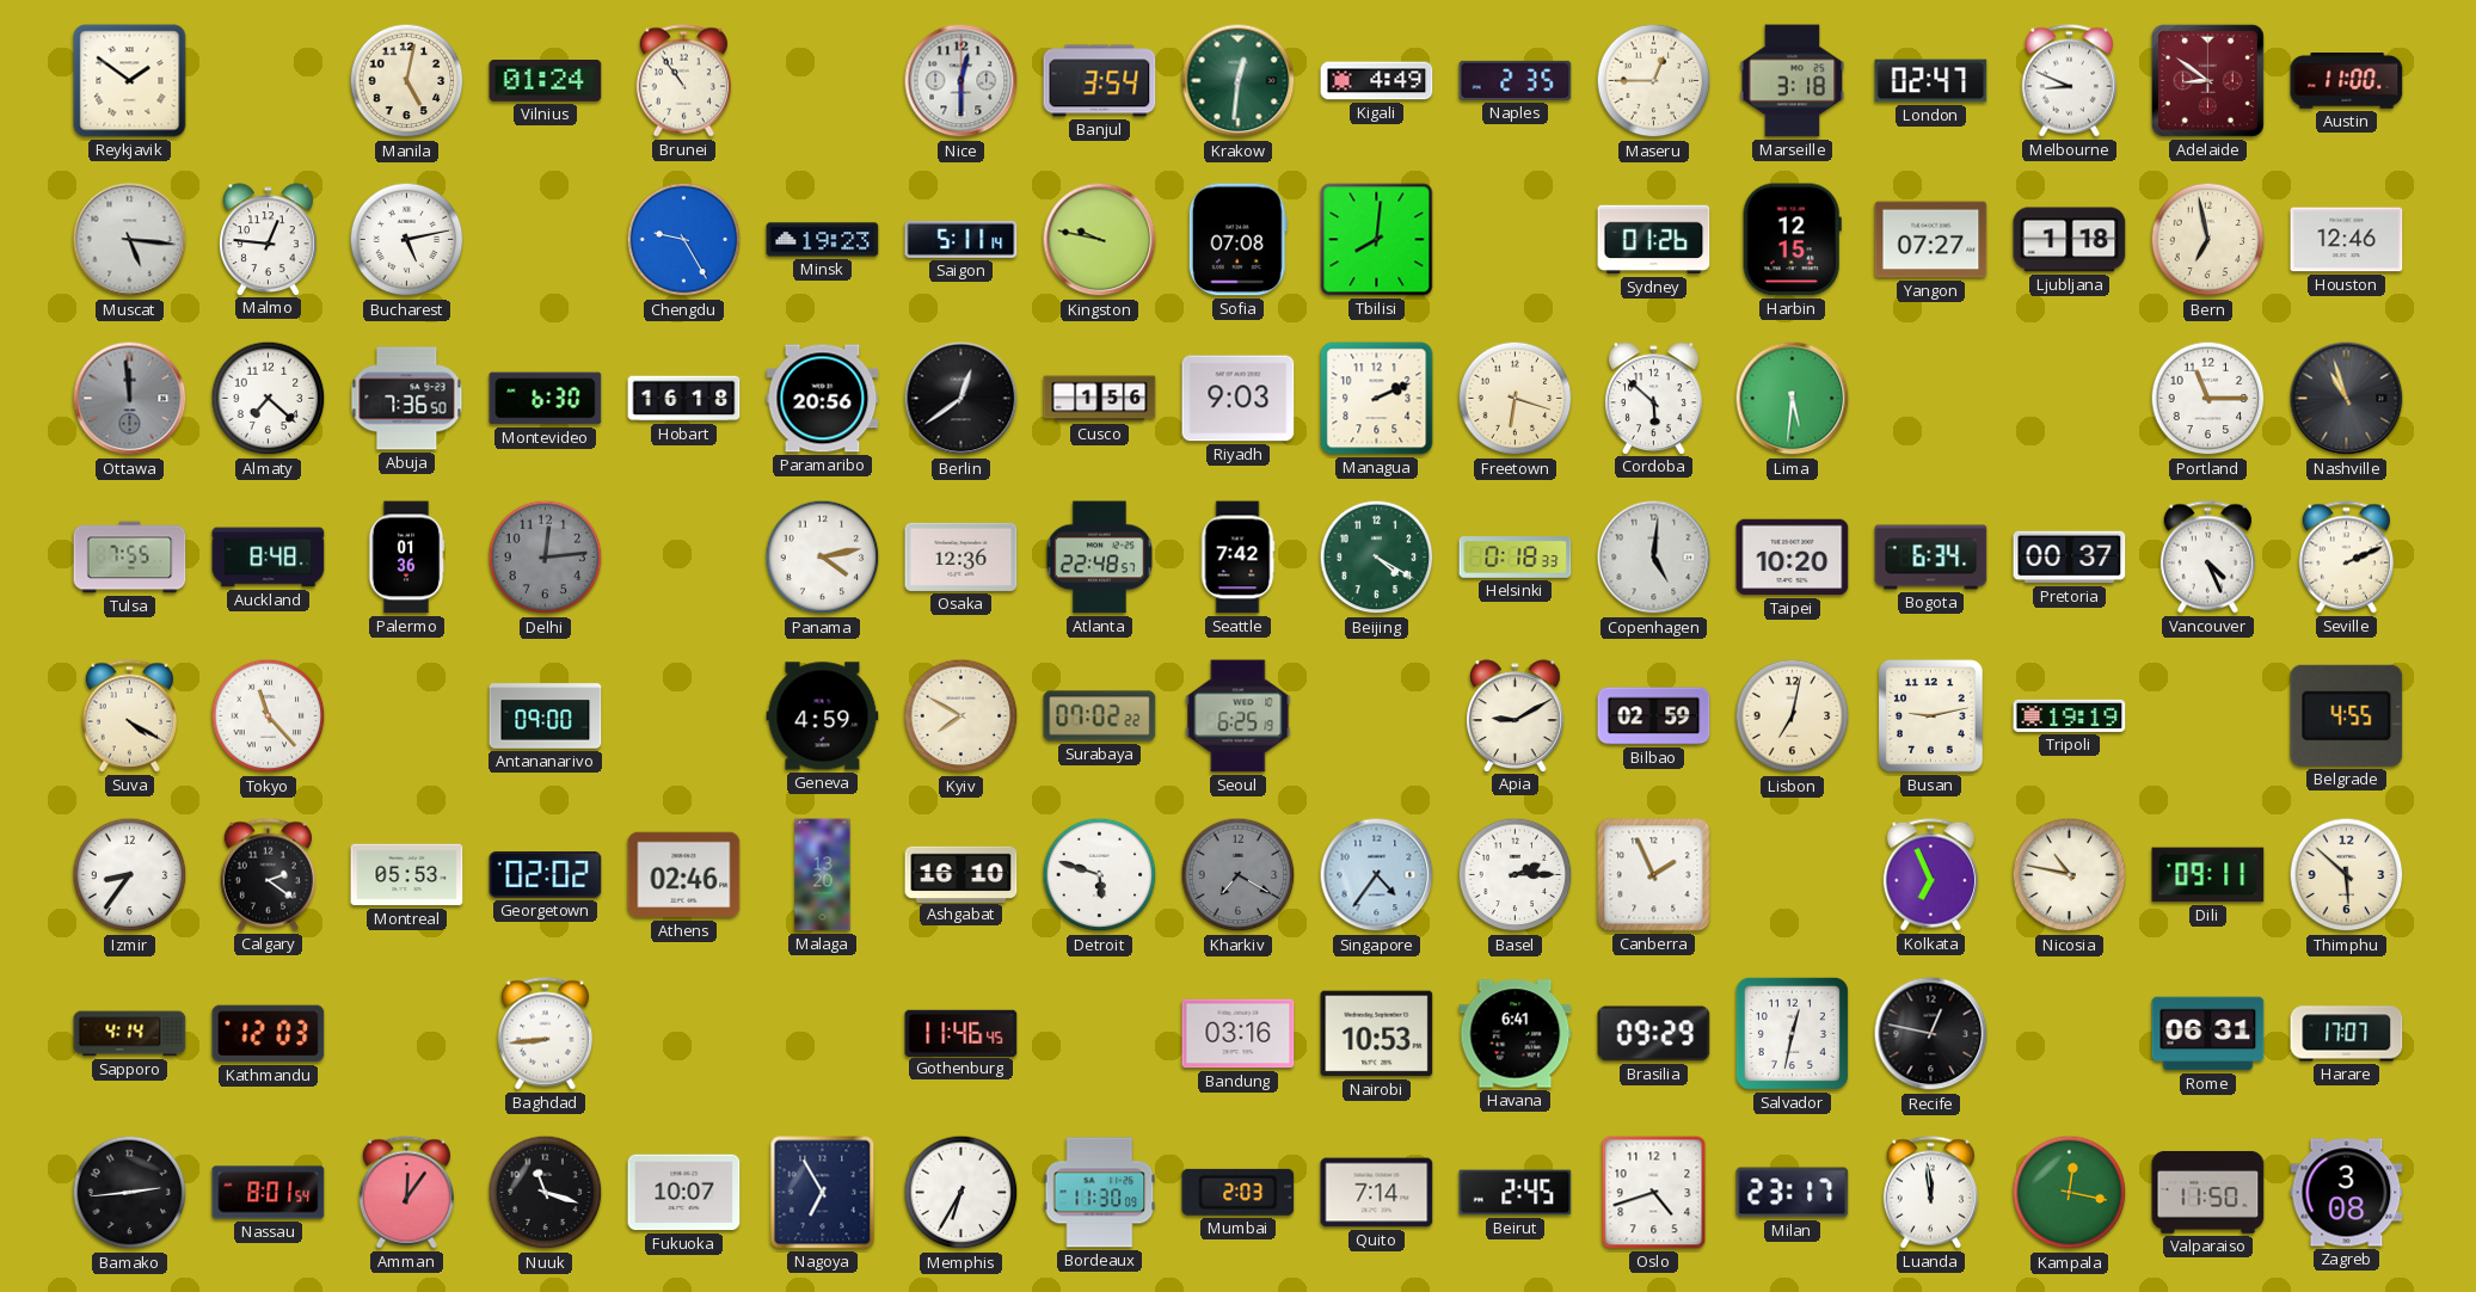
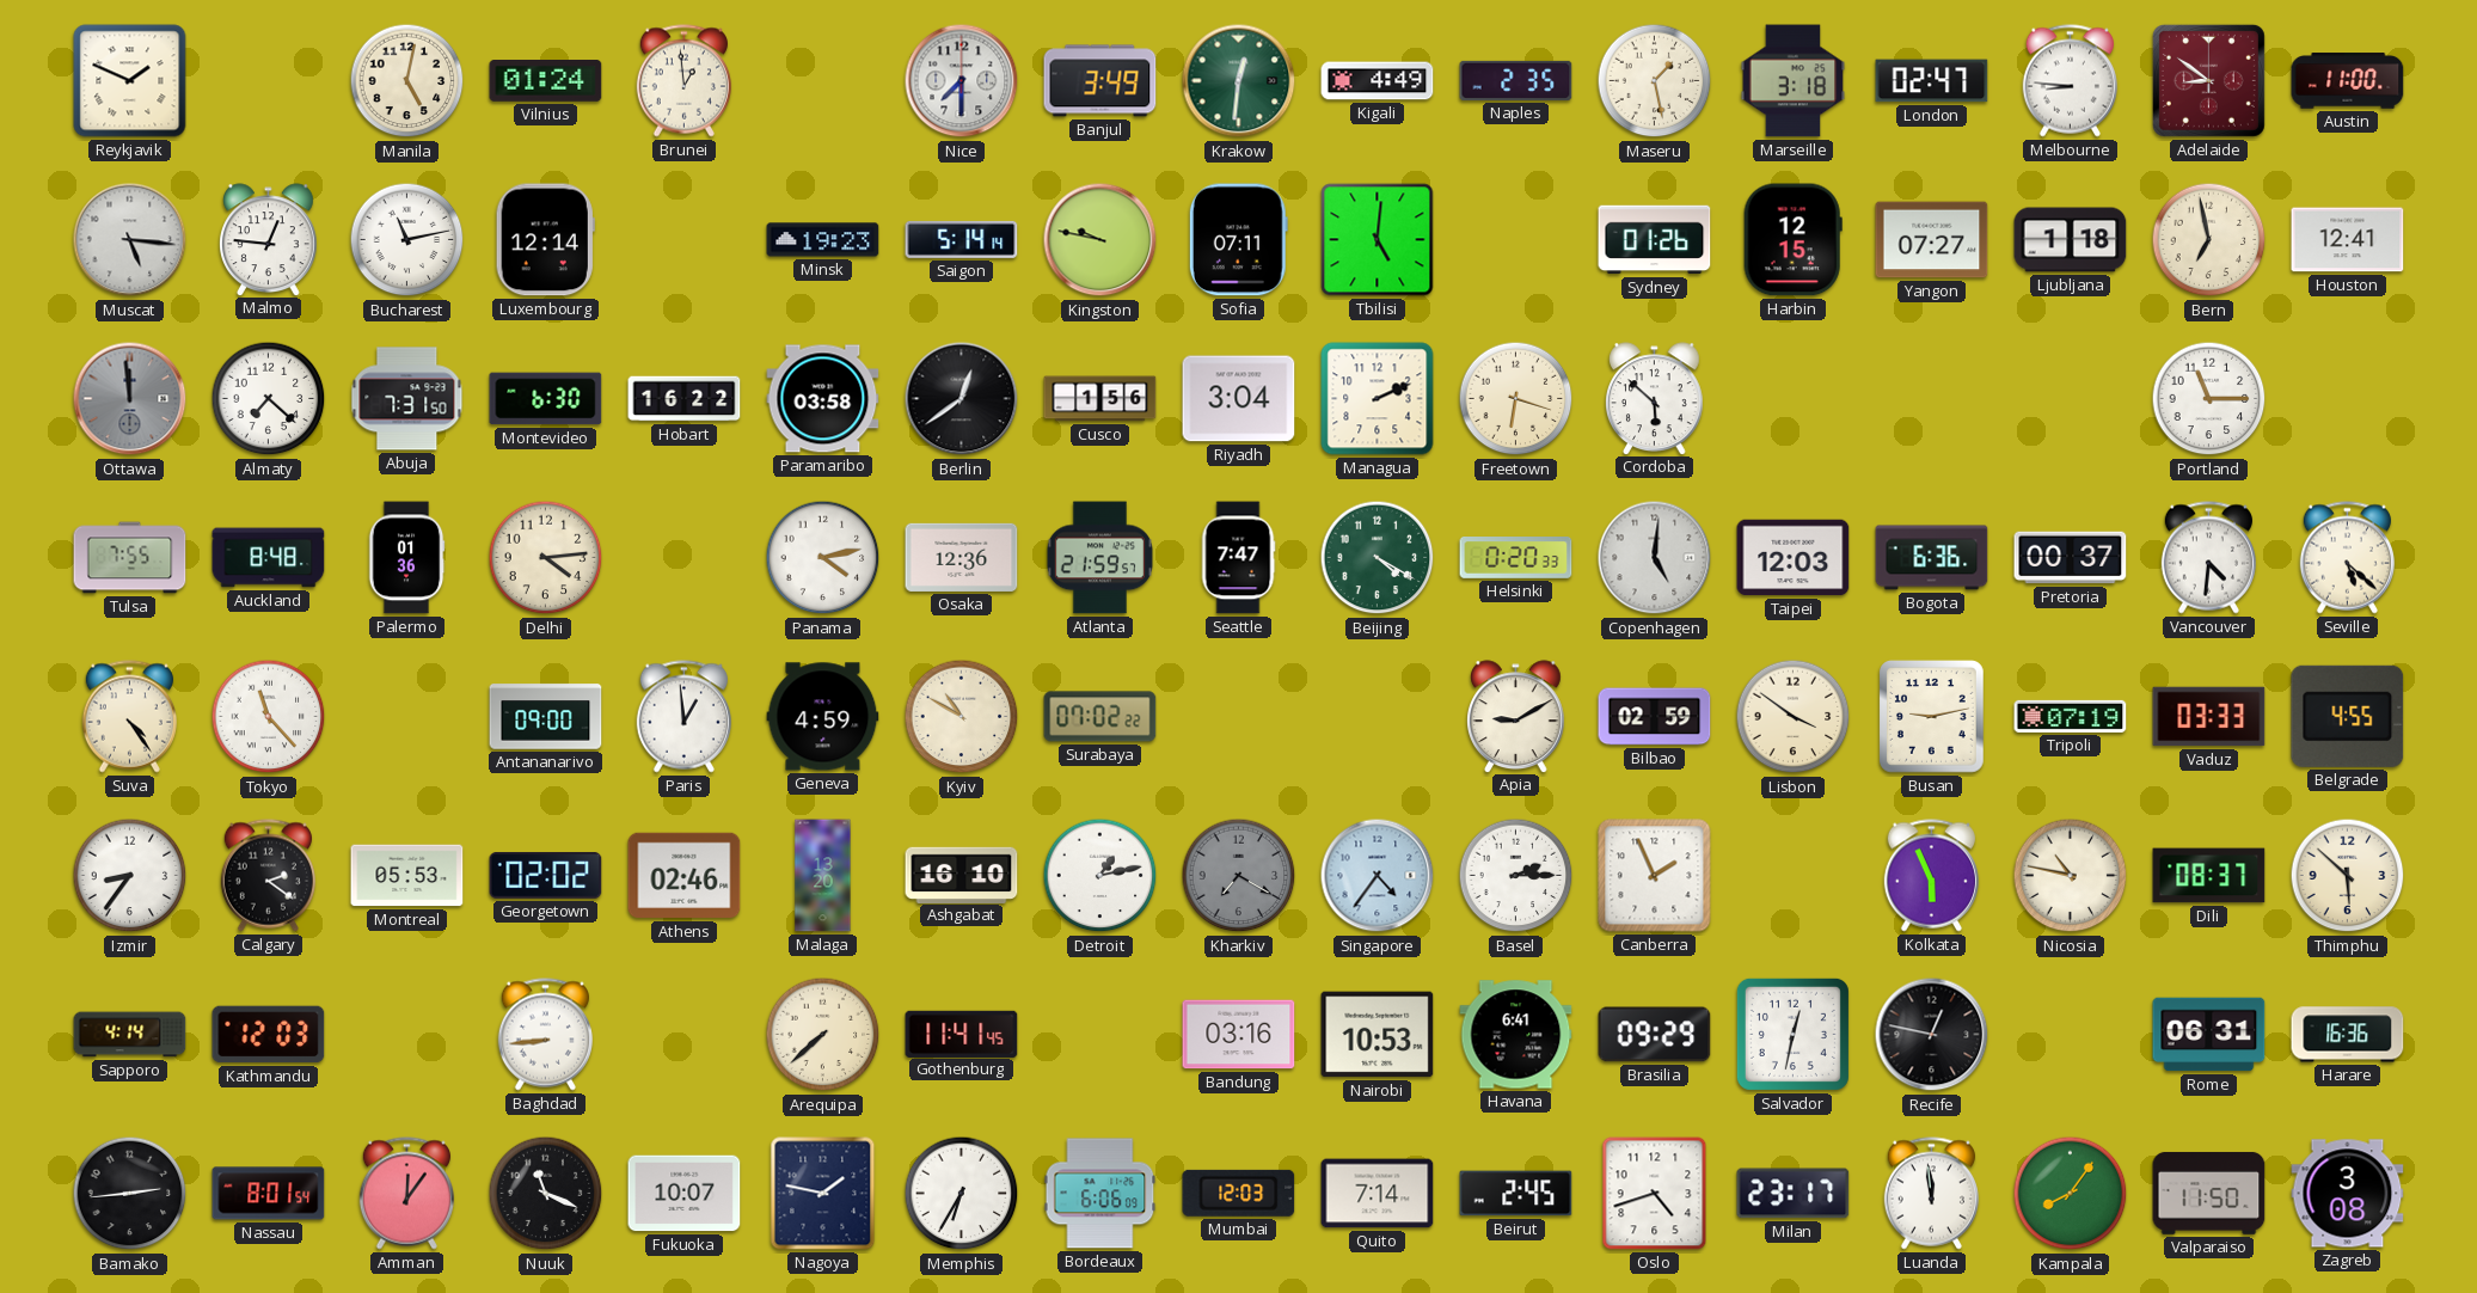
Reykjavik: 1:51 -> 1:49 (130, 81)
Brunei: 10:54 -> 12:59 (683, 81)
Nice: 12:30 -> 7:30 (962, 81)
Banjul: 3:54 -> 3:49 (1100, 81)
Maseru: 12:45 -> 1:28 (1655, 81)
Melbourne: 8:49 -> 8:46 (2070, 81)
Bucharest: 5:13 -> 11:13 (407, 240)
Luxembourg: none -> 12:14 (545, 240)
Chengdu: 9:25 -> none (684, 240)
Saigon: 5:11 -> 5:14 (962, 239)
Sofia: 07:08 -> 07:11 (1238, 240)
Tbilisi: 8:01 -> 5:01 (1378, 240)
Houston: 12:46 -> 12:41 (2348, 240)
Abuja: 7:36 -> 7:31 (407, 399)
Hobart: 16:18 -> 16:22 (685, 399)
Paramaribo: 20:56 -> 03:58 (823, 399)
Riyadh: 9:03 -> 3:04 (1239, 399)
Lima: 5:31 -> none (1793, 399)
Nashville: 10:57 -> none (2347, 399)
Delhi: 12:14 -> 4:14 (546, 558)
Delhi dial: grey -> cream (546, 558)
Atlanta: 22:48 -> 21:59 (1099, 558)
Seattle: 7:42 -> 7:47 (1238, 558)
Helsinki: 0:18 -> 0:20 (1516, 558)
Taipei: 10:20 -> 12:03 (1794, 558)
Bogota: 6:34 -> 6:36 (1932, 558)
Vancouver: 4:26 -> 4:31 (2208, 558)
Seville: 2:11 -> 5:22 (2347, 558)
Suva: 4:20 -> 4:24 (129, 717)
Paris: none -> 12:59 (683, 717)
Kyiv: 7:50 -> 10:50 (962, 717)
Seoul: 6:25 -> none (1239, 716)
Lisbon: 7:02 -> 3:51 (1794, 717)
Tripoli: 19:19 -> 07:19 (2071, 716)
Vaduz: none -> 03:33 (2209, 717)
Detroit: 5:48 -> 1:13 (1100, 876)
Kolkata: 6:56 -> 5:56 (1931, 876)
Dili: 09:11 -> 08:37 (2209, 876)
Arequipa: none -> 7:38 (823, 1035)
Gothenburg: 11:46 -> 11:41 (962, 1034)
Harare: 17:07 -> 16:36 (2348, 1035)
Nuuk: 11:18 -> 11:19 (546, 1194)
Nagoya: 6:55 -> 1:47 (823, 1194)
Bordeaux: 11:30 -> 6:06 (1100, 1194)
Mumbai: 2:03 -> 12:03 (1239, 1193)
Kampala: 12:17 -> 8:06 (2071, 1194)
